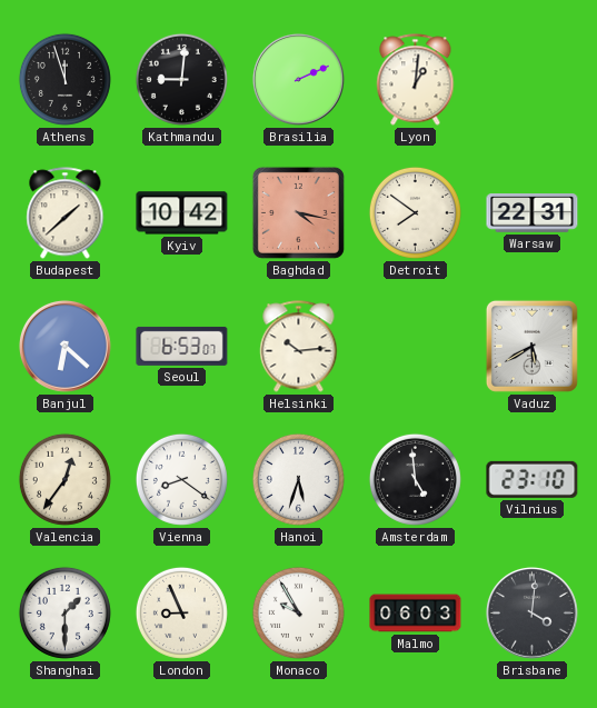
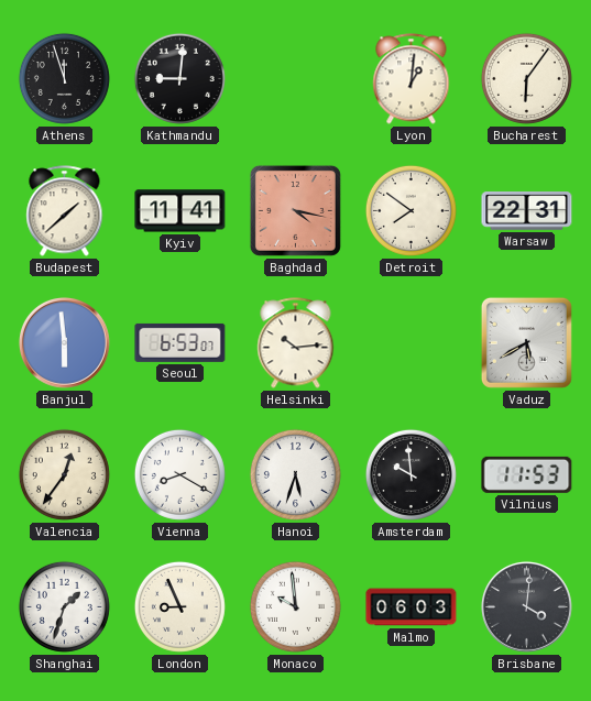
Brasilia: 2:11 -> none (298, 79)
Bucharest: none -> 6:06 (526, 78)
Kyiv: 10:42 -> 11:41 (180, 211)
Banjul: 6:22 -> 5:59 (64, 342)
Vienna: 8:21 -> 8:20 (179, 474)
Amsterdam: 4:59 -> 9:59 (411, 474)
Vilnius: 23:10 -> 11:53 (527, 474)
Shanghai: 1:30 -> 1:33 (64, 606)
Monaco: 9:55 -> 9:59 (295, 606)
